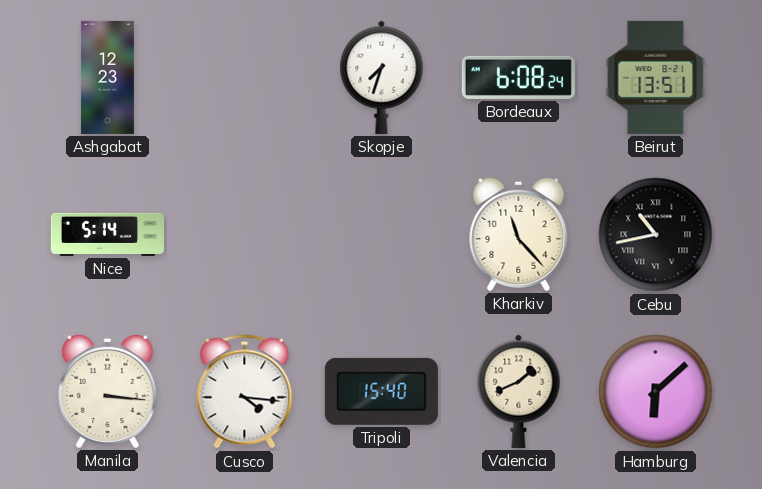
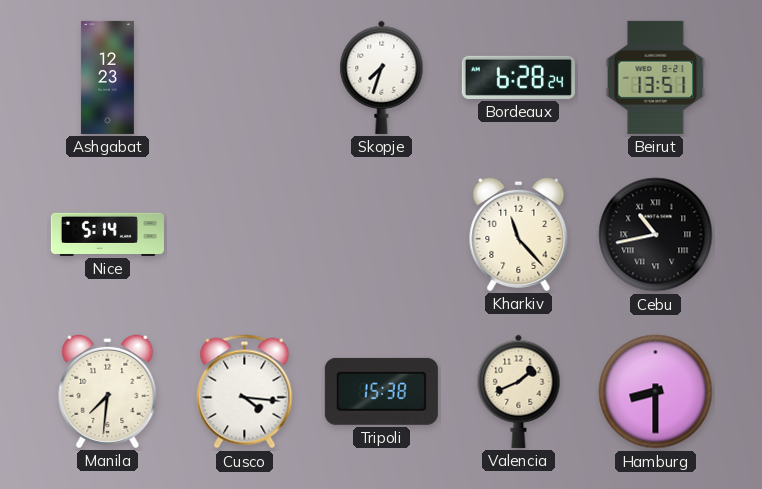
Bordeaux: 6:08 -> 6:28 (518, 77)
Manila: 3:16 -> 7:31 (108, 391)
Tripoli: 15:40 -> 15:38 (381, 391)
Hamburg: 6:08 -> 8:30 (656, 392)
